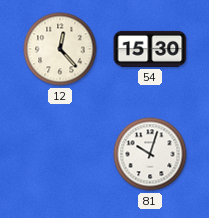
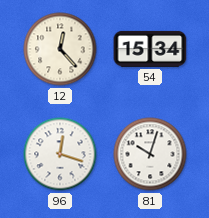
54: 15:30 -> 15:34 (150, 49)
96: none -> 12:18 (60, 154)
